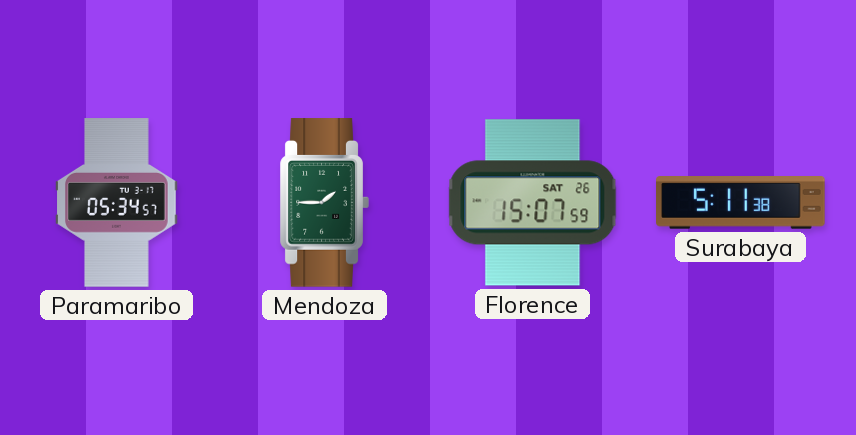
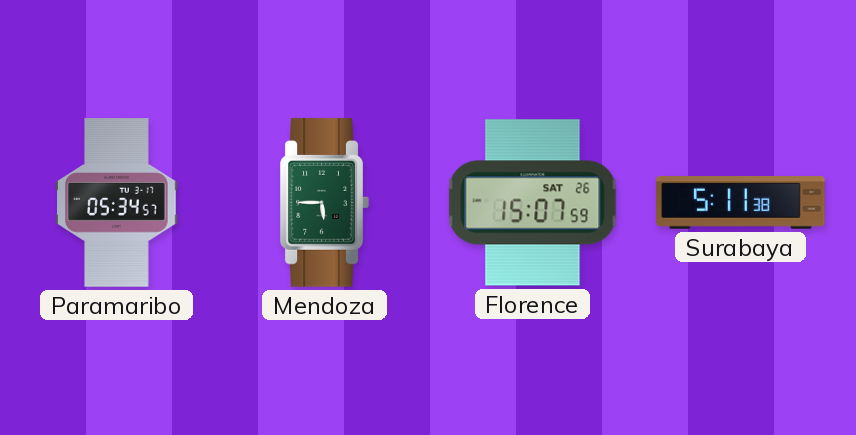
Mendoza: 1:45 -> 5:45 (324, 203)
